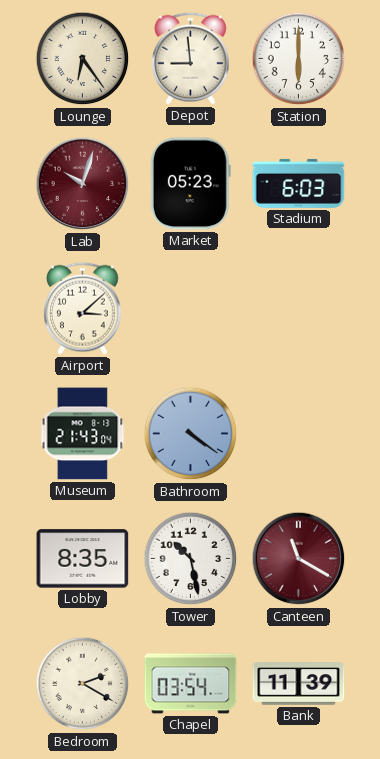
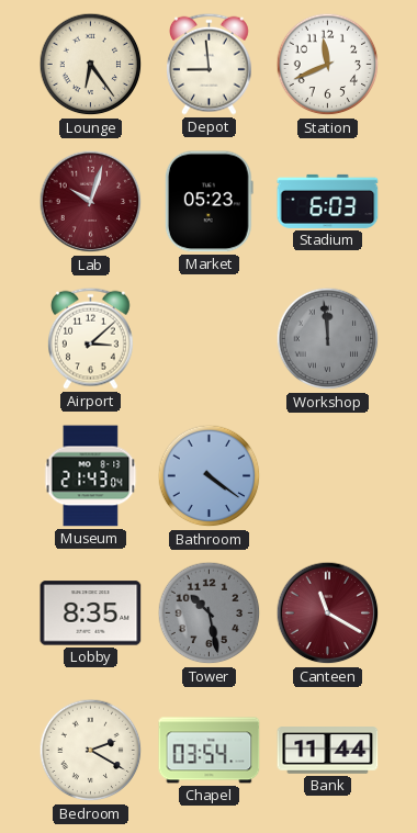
Station: 6:00 -> 11:41 (328, 65)
Workshop: none -> 11:59 (328, 339)
Tower dial: white -> grey (210, 614)
Bank: 11:39 -> 11:44 (328, 751)
